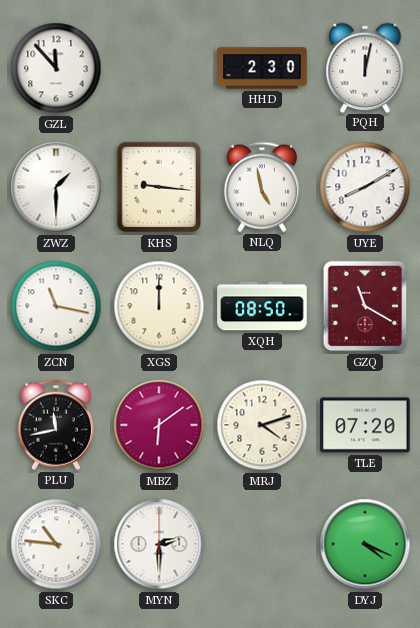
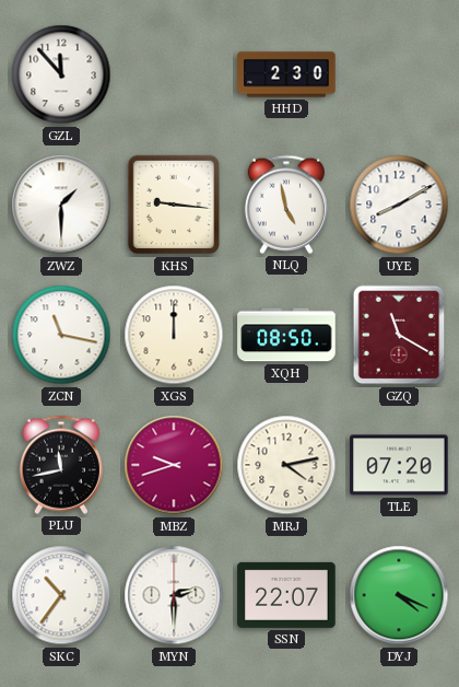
PQH: 12:02 -> none (365, 67)
MBZ: 6:09 -> 9:42 (174, 465)
MRJ: 4:12 -> 4:13 (286, 465)
SKC: 10:46 -> 10:36 (61, 595)
SSN: none -> 22:07 (286, 595)
